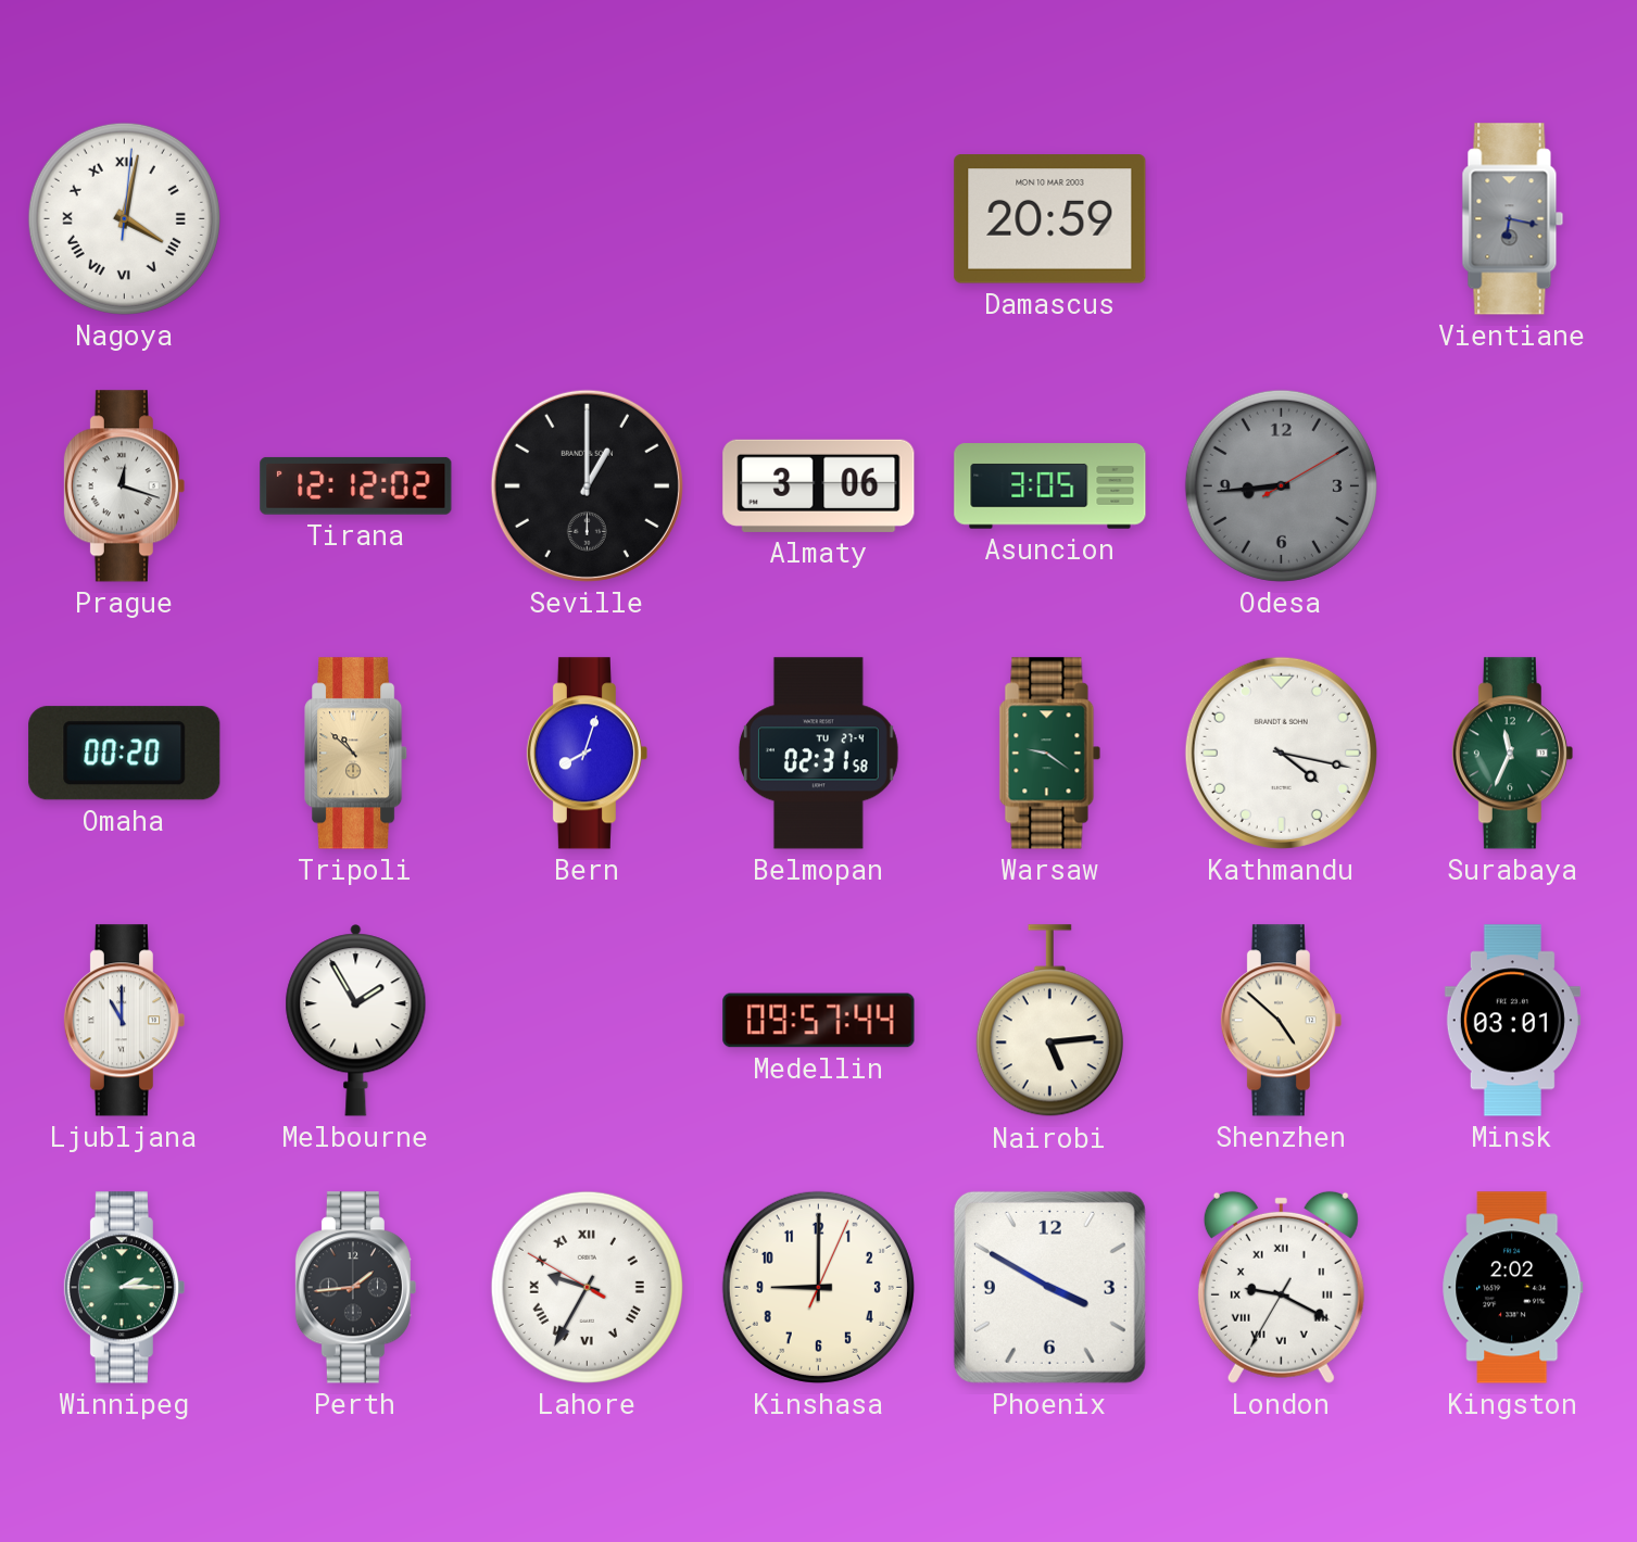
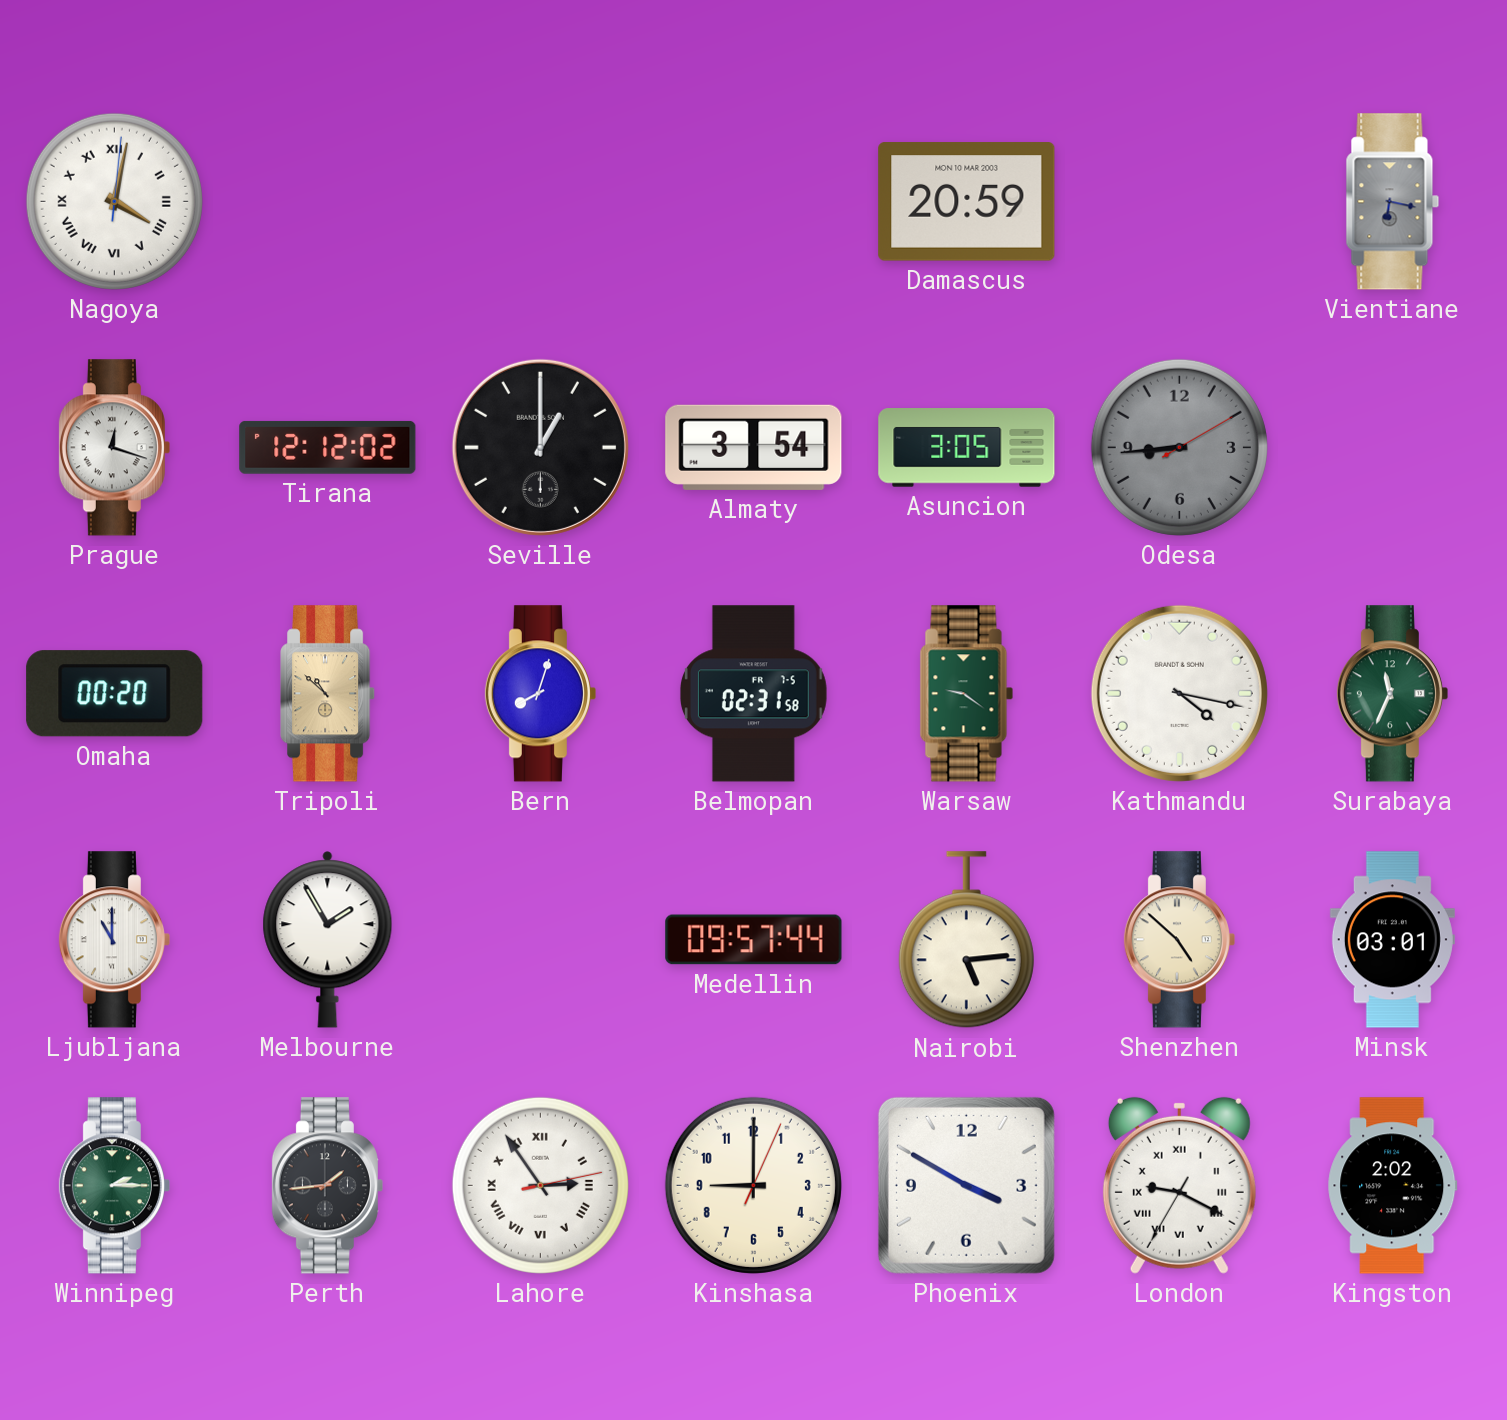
Almaty: 3:06 -> 3:54 (754, 447)
Belmopan date: TU 27-4 -> FR 7-5 (753, 694)
Lahore: 9:34 -> 2:54 (540, 1185)
